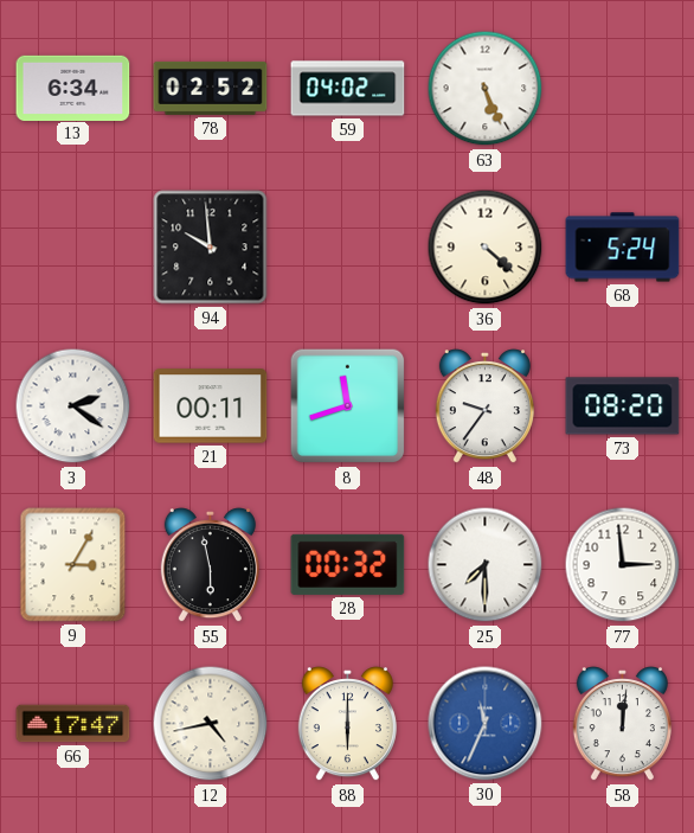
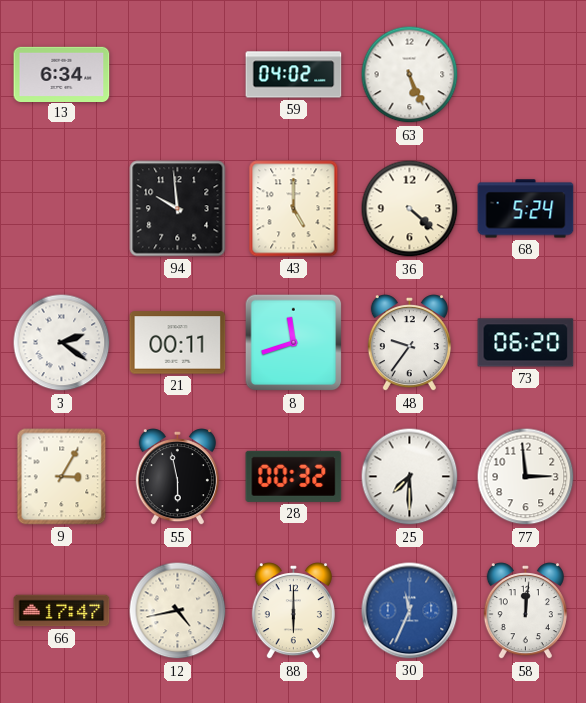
78: 02:52 -> none (211, 88)
43: none -> 5:00 (294, 209)
73: 08:20 -> 06:20 (526, 343)
